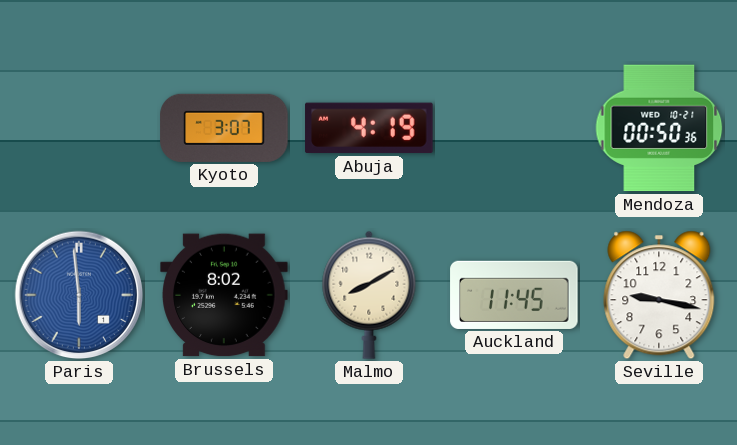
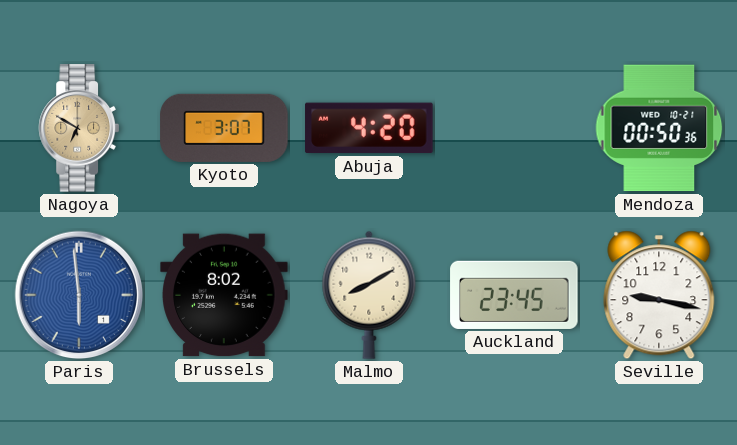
Nagoya: none -> 6:50 (78, 128)
Abuja: 4:19 -> 4:20 (369, 128)
Auckland: 11:45 -> 23:45 (514, 295)
